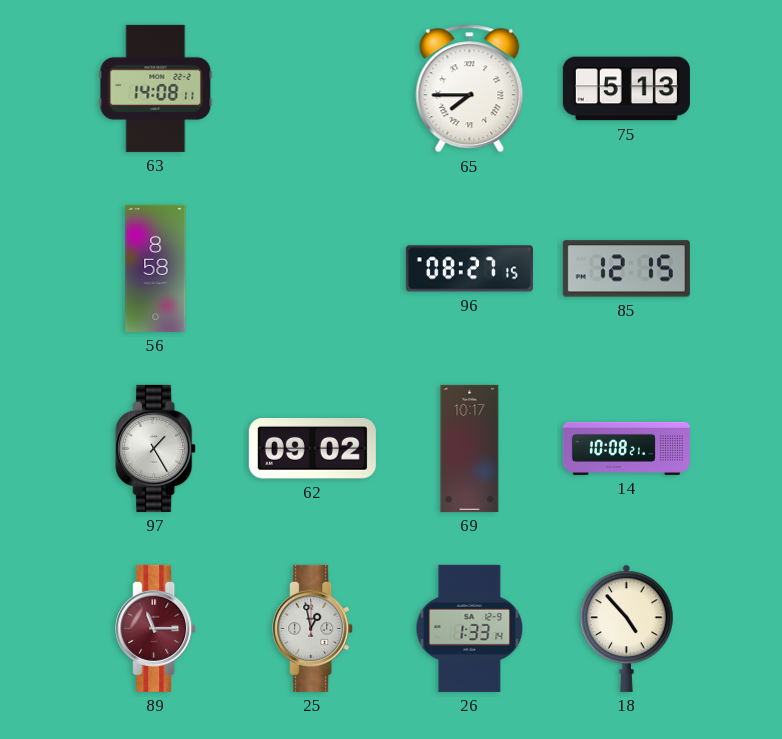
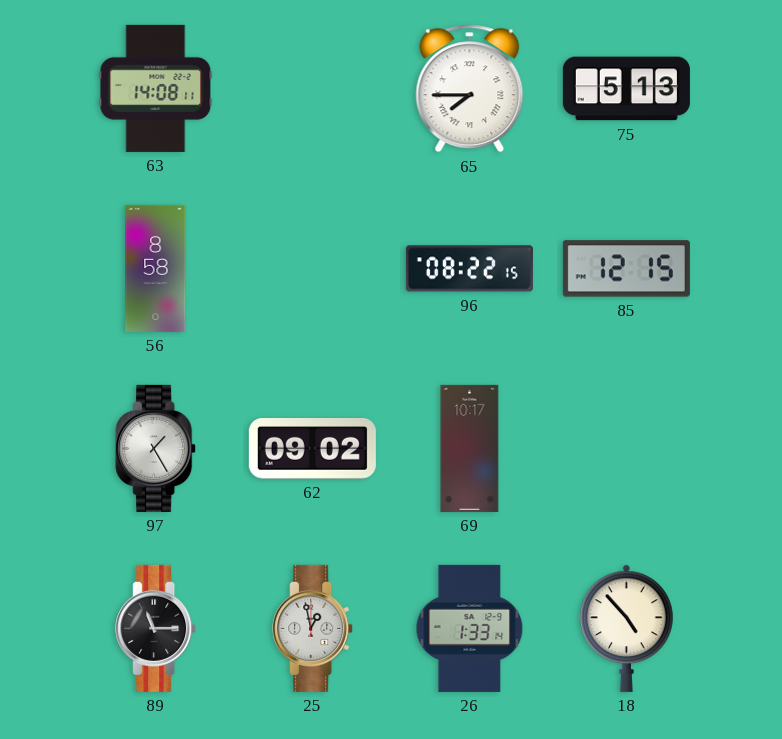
96: 08:27 -> 08:22 (469, 269)
14: 10:08 -> none (626, 448)
89 dial: burgundy -> black (156, 628)
